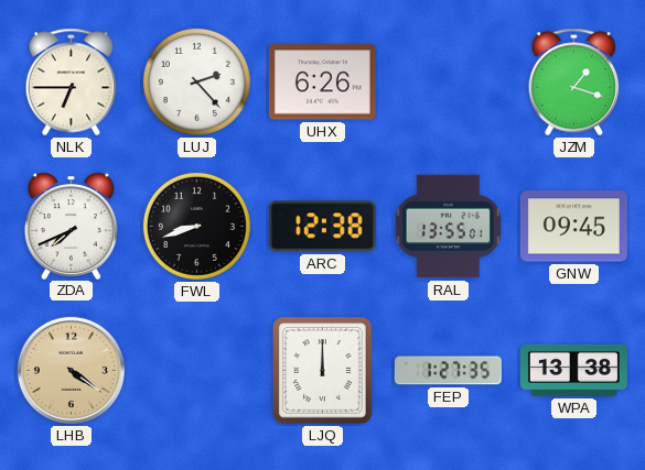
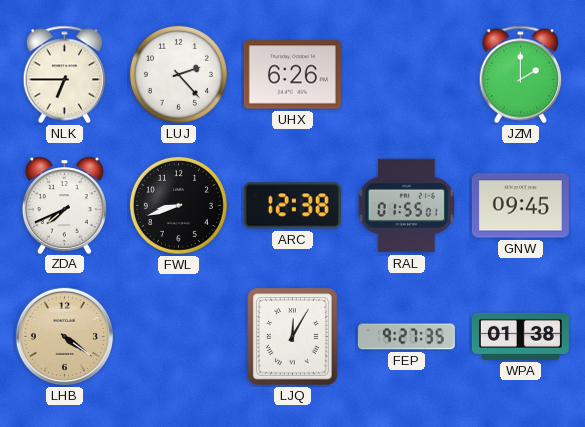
JZM: 1:18 -> 2:00 (521, 75)
RAL: 13:55 -> 01:55 (406, 206)
LJQ: 12:00 -> 12:05 (293, 337)
FEP: 1:27 -> 9:27 (406, 337)
WPA: 13:38 -> 01:38 (520, 336)
